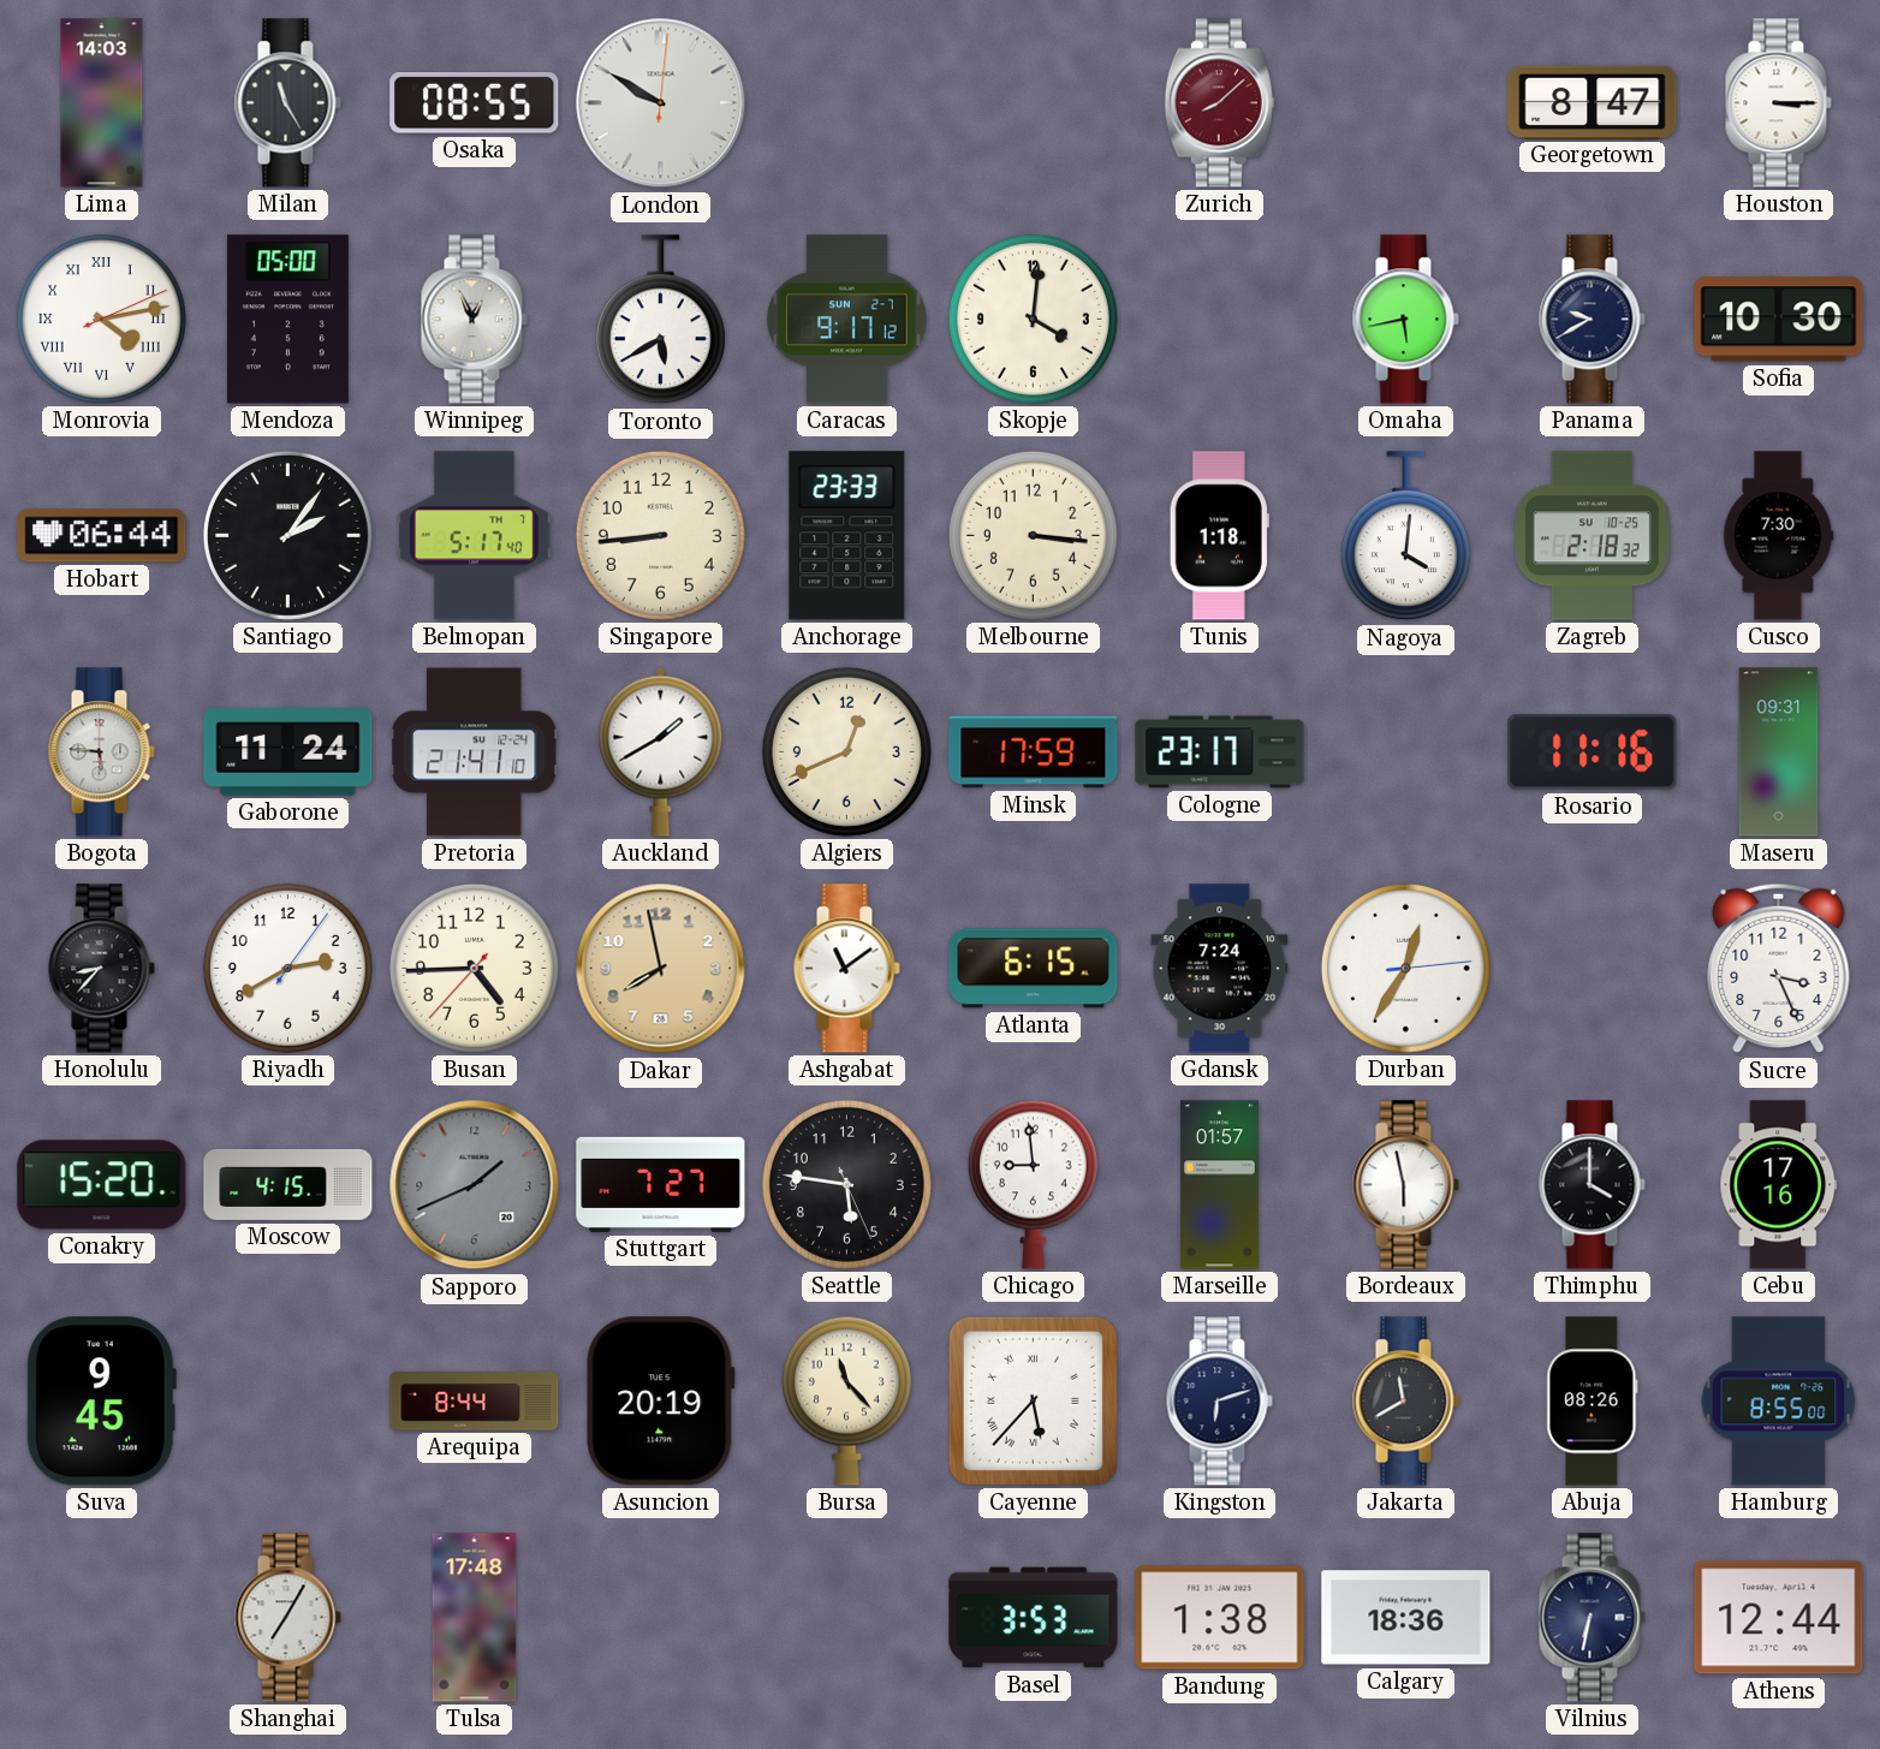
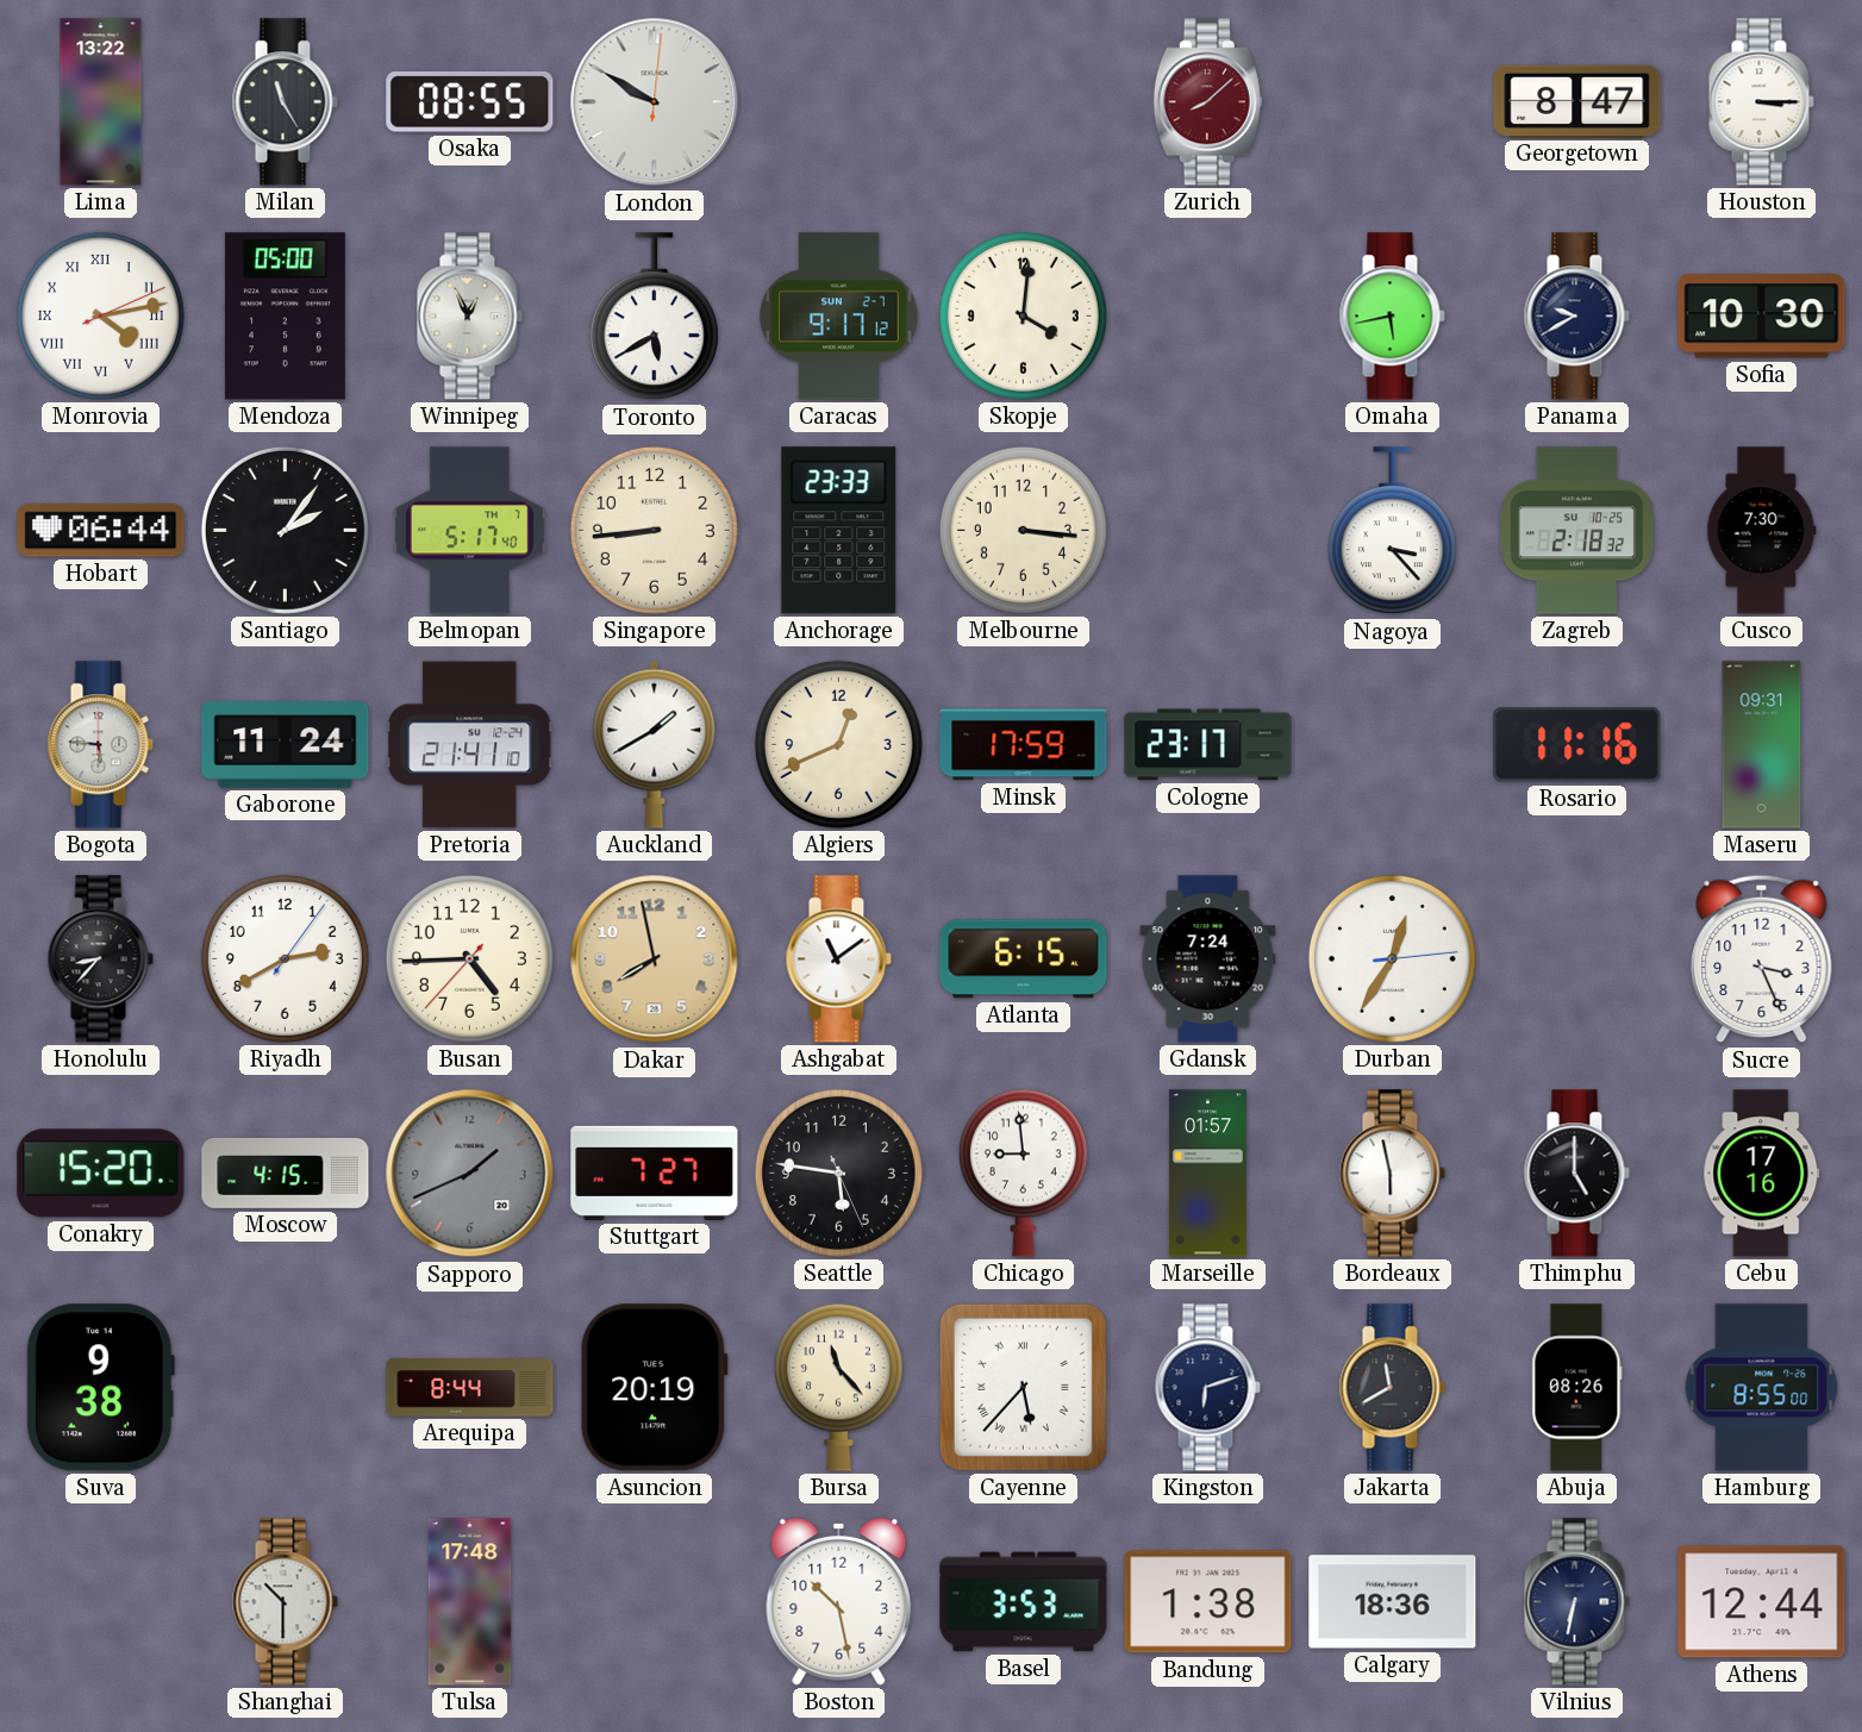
Lima: 14:03 -> 13:22 (101, 102)
Tunis: 1:18 -> none (1219, 536)
Nagoya: 4:01 -> 3:23 (1392, 531)
Thimphu: 4:00 -> 5:00 (1576, 1174)
Suva: 9:45 -> 9:38 (100, 1388)
Shanghai: 7:05 -> 10:30 (285, 1602)
Boston: none -> 10:28 (839, 1601)
